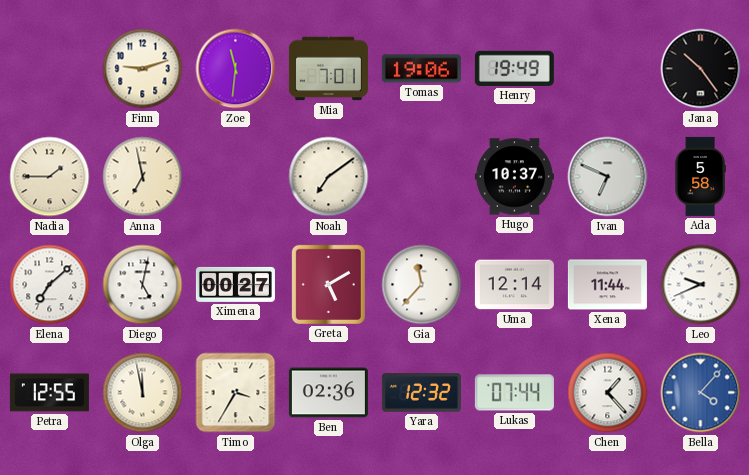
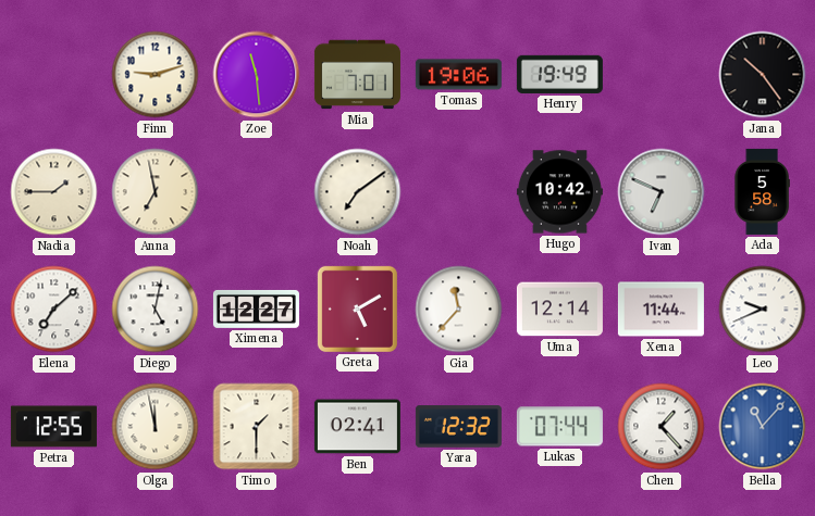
Zoe: 11:31 -> 11:29 (257, 75)
Hugo: 10:37 -> 10:42 (559, 192)
Ximena: 00:27 -> 12:27 (256, 309)
Timo: 3:35 -> 1:30 (257, 427)
Ben: 02:36 -> 02:41 (357, 427)
Bella: 4:07 -> 11:07 (763, 427)
